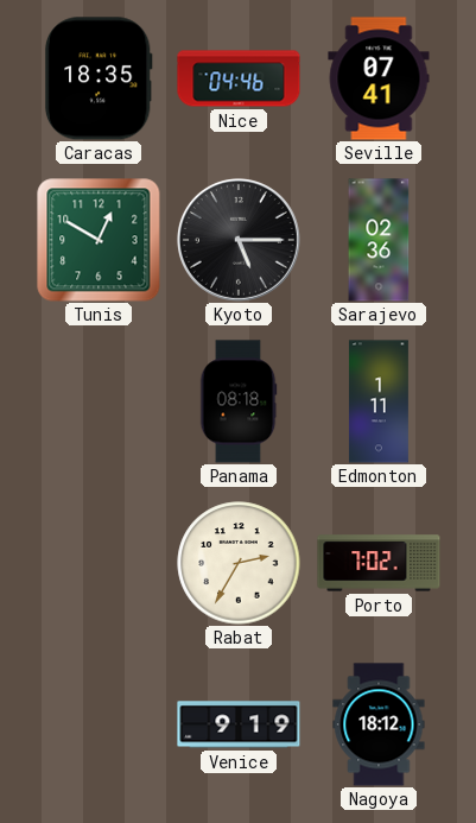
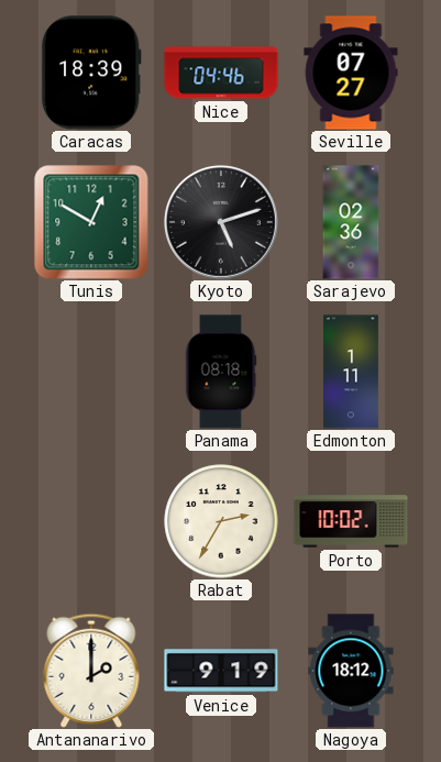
Caracas: 18:35 -> 18:39 (91, 73)
Seville: 07:41 -> 07:27 (351, 73)
Kyoto: 5:15 -> 5:12 (221, 222)
Porto: 7:02 -> 10:02 (351, 521)
Antananarivo: none -> 2:00 (91, 671)
